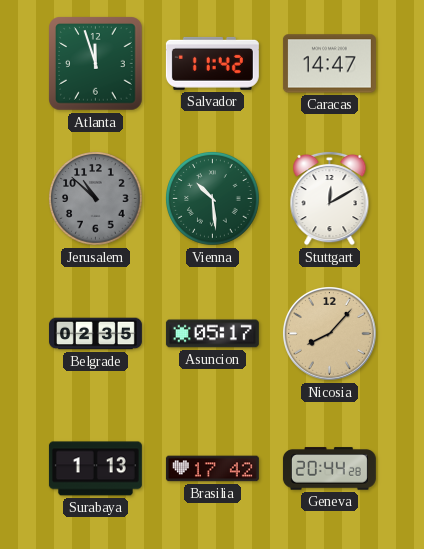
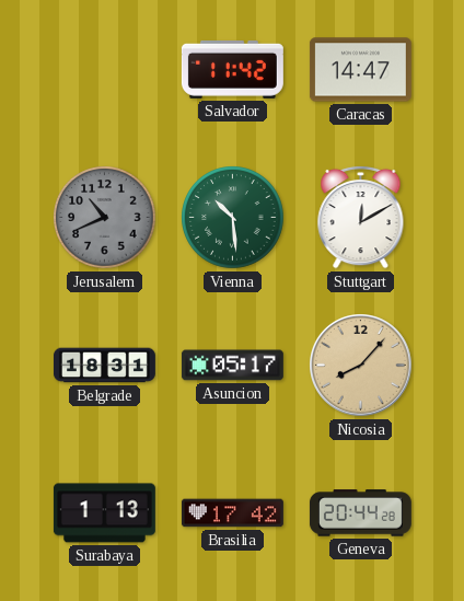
Atlanta: 11:57 -> none (96, 64)
Jerusalem: 10:52 -> 10:41 (105, 218)
Belgrade: 02:35 -> 18:31 (104, 366)
